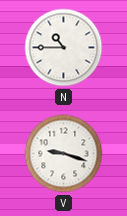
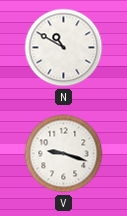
N: 10:45 -> 10:50 (64, 48)
